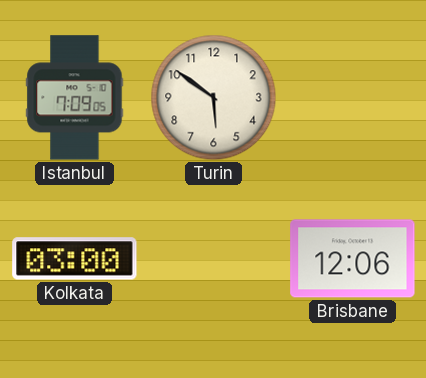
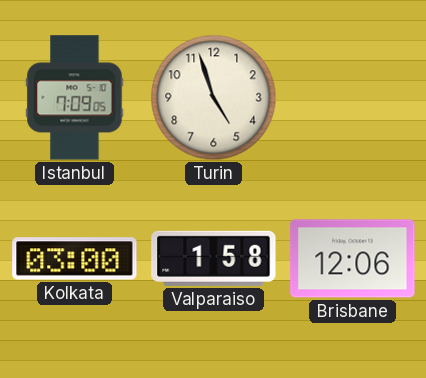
Turin: 5:51 -> 4:57 (214, 98)
Valparaiso: none -> 1:58 (214, 258)
